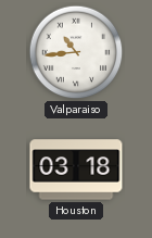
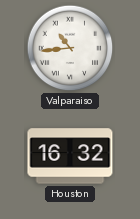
Houston: 03:18 -> 16:32 (70, 156)
